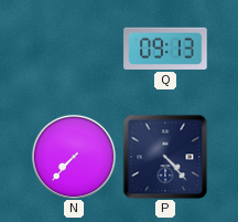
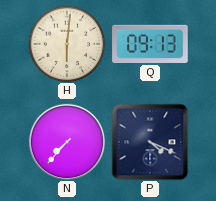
H: none -> 6:01 (67, 44)
P: 4:23 -> 4:19 (150, 142)
